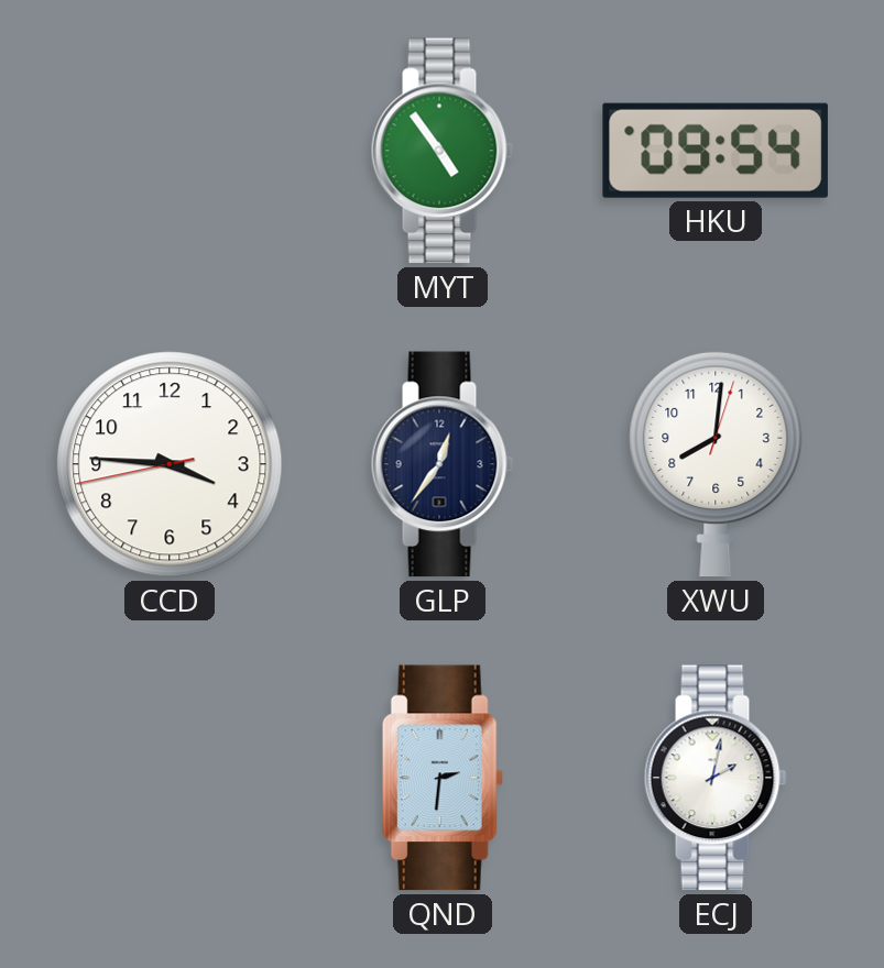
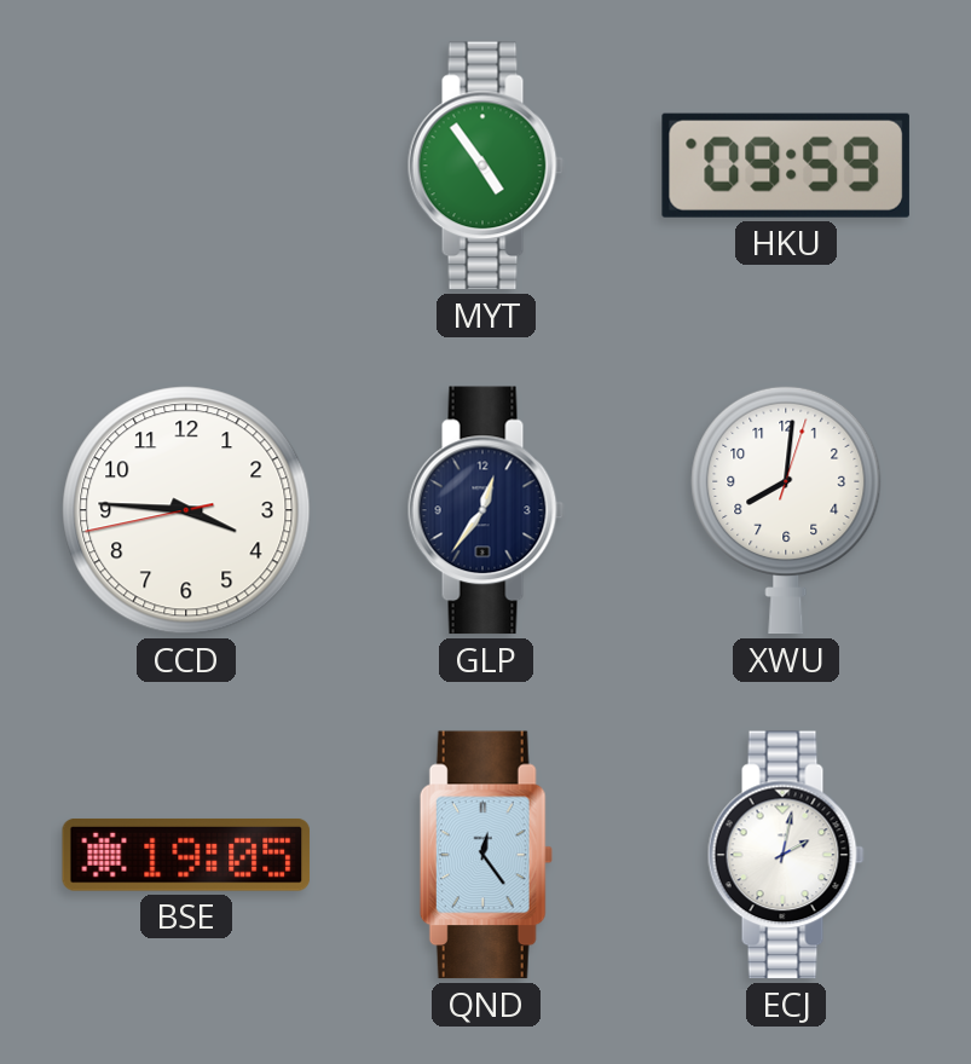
HKU: 09:54 -> 09:59 (786, 166)
BSE: none -> 19:05 (186, 855)
QND: 2:31 -> 12:24 (486, 855)
